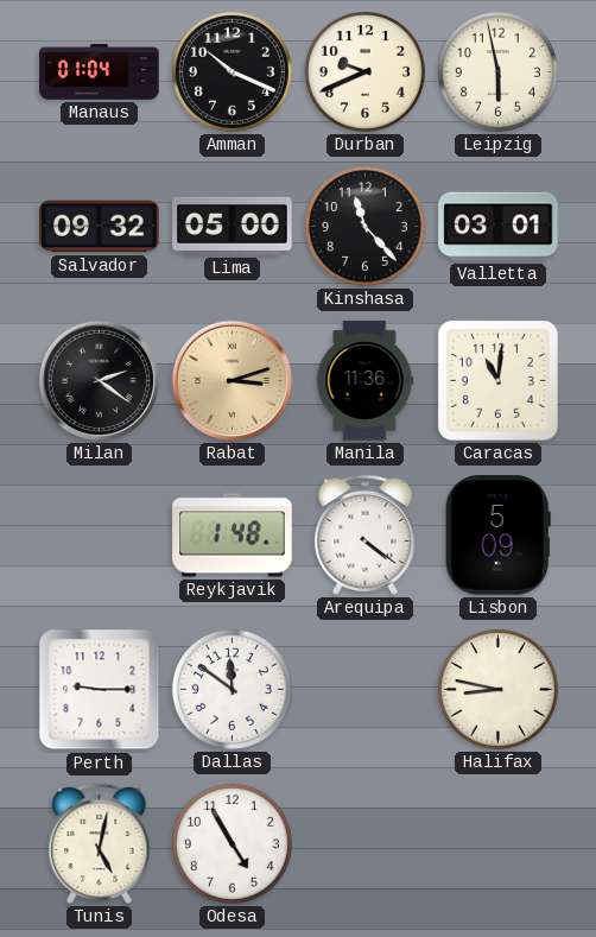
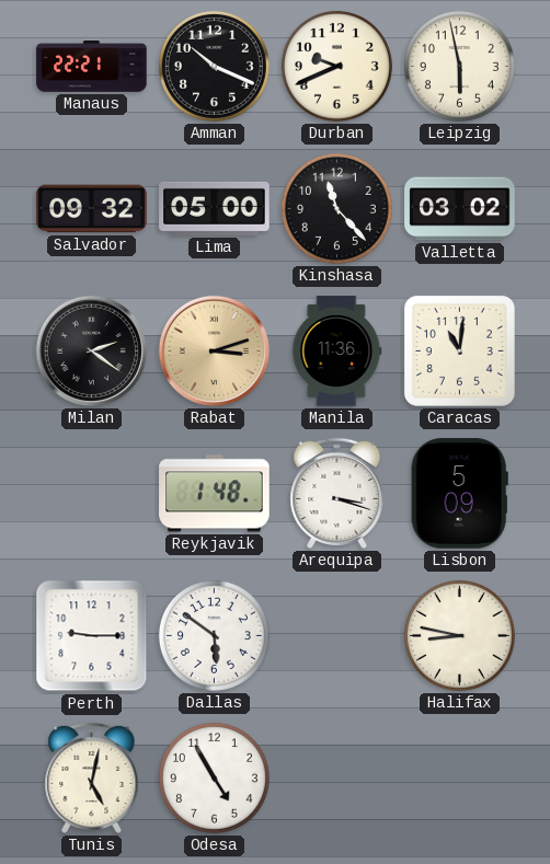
Manaus: 01:04 -> 22:21 (92, 67)
Valletta: 03:01 -> 03:02 (460, 209)
Arequipa: 4:21 -> 3:18 (337, 493)
Dallas: 11:51 -> 5:51 (214, 635)
